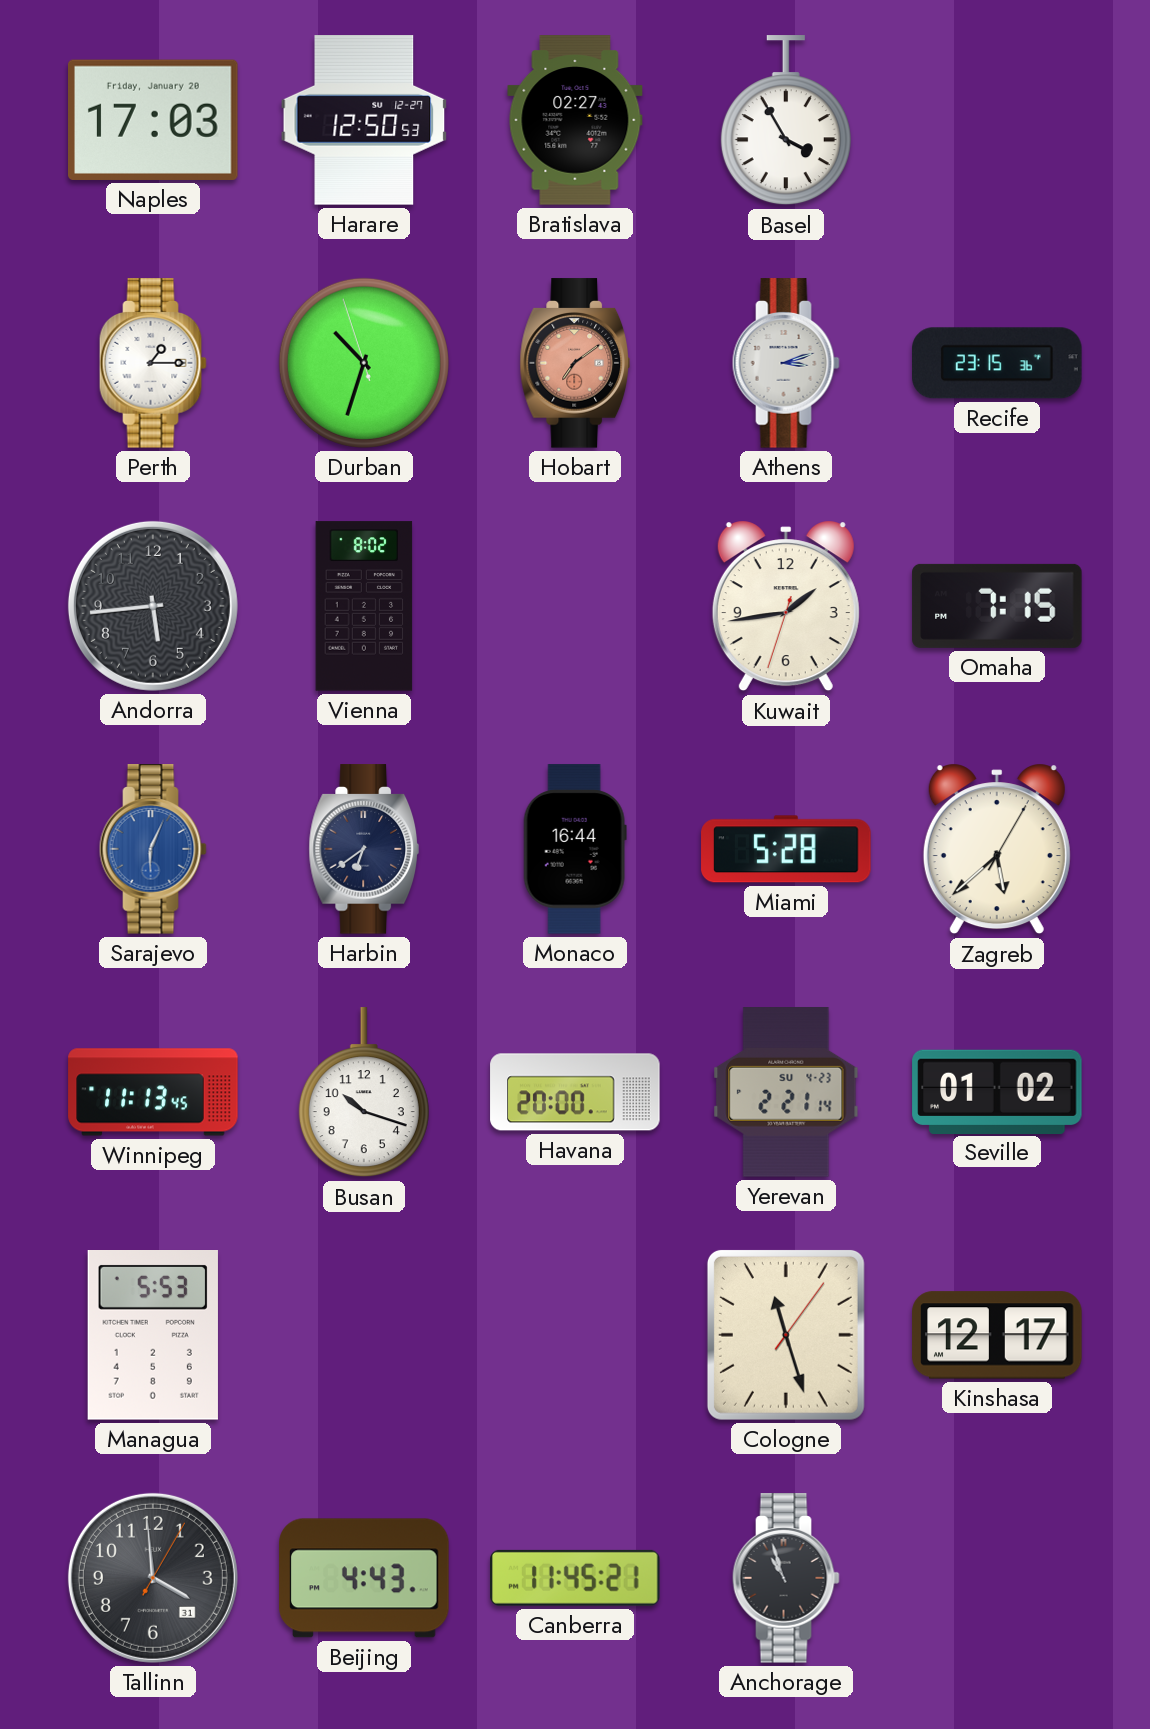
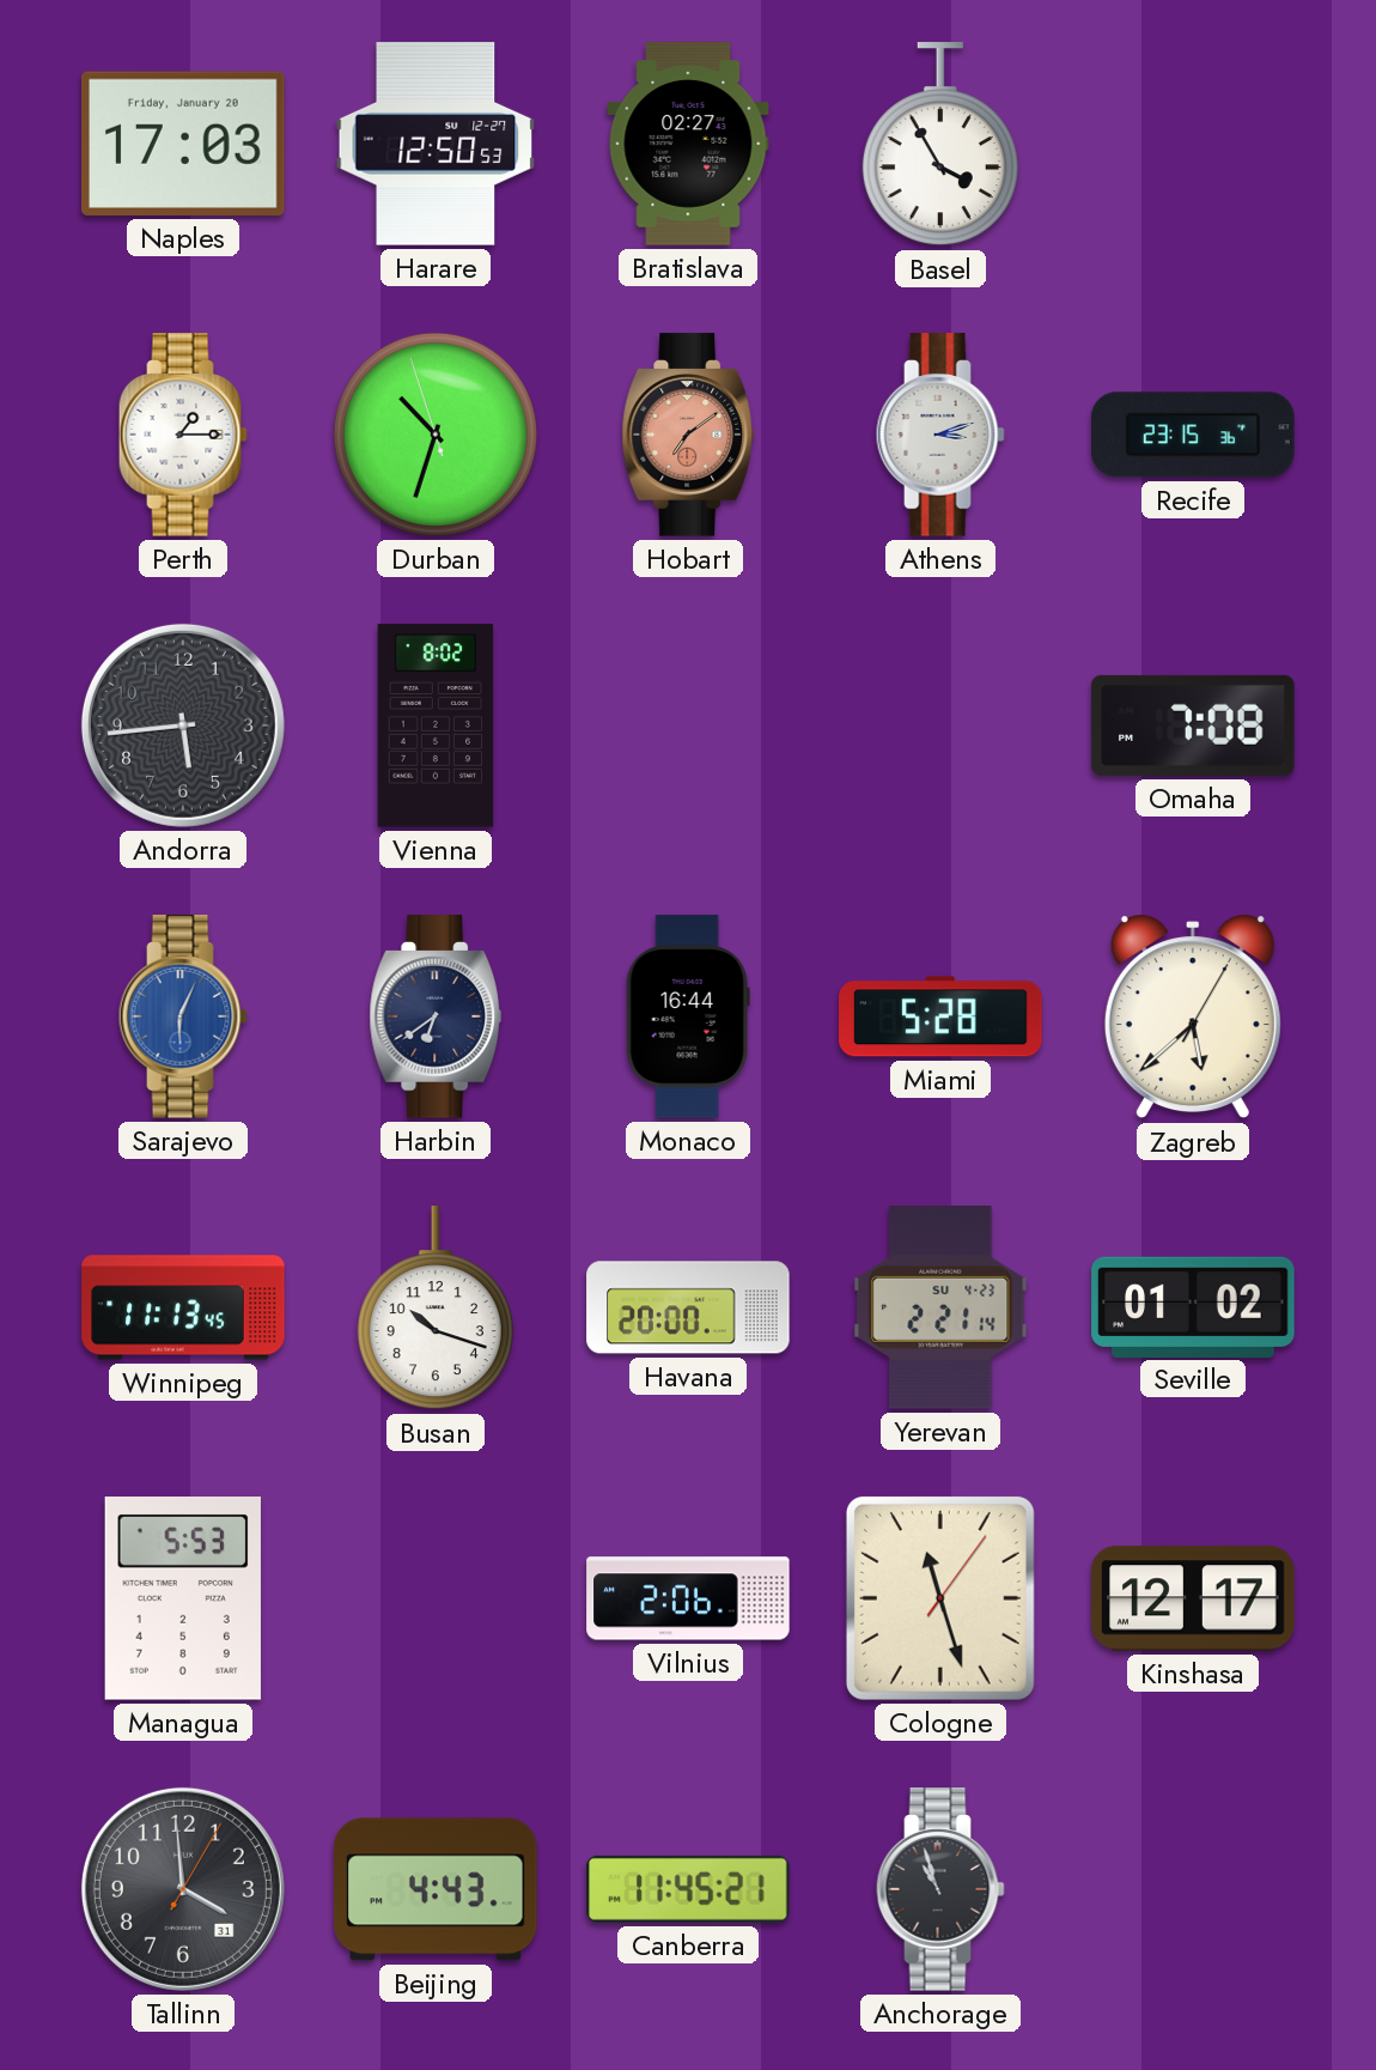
Kuwait: 1:43 -> none (786, 606)
Omaha: 7:15 -> 7:08 (1193, 726)
Vilnius: none -> 2:06 (688, 1598)
